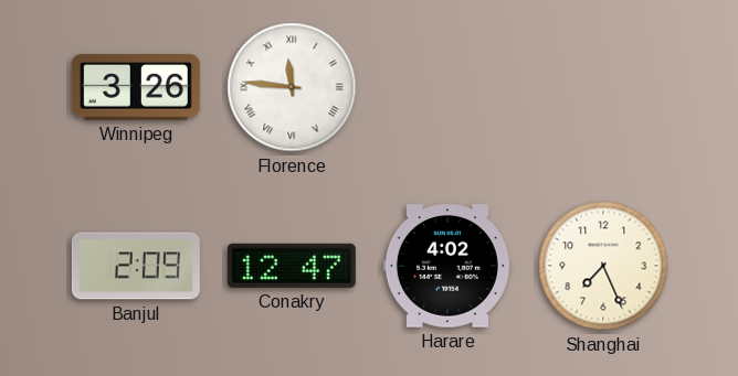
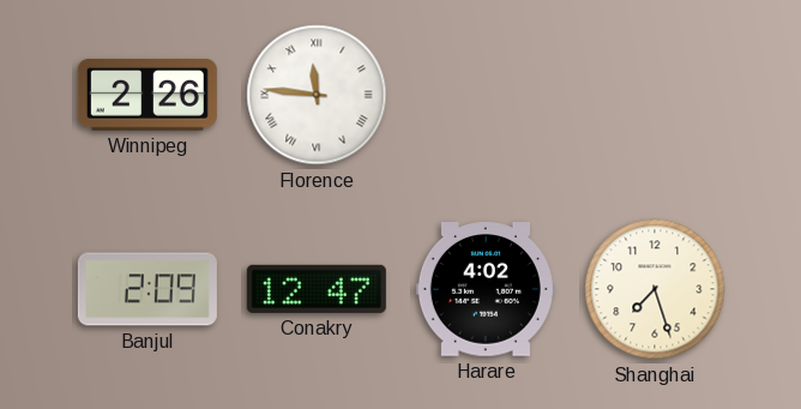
Winnipeg: 3:26 -> 2:26 (147, 95)
Shanghai: 7:26 -> 7:27 (655, 289)
